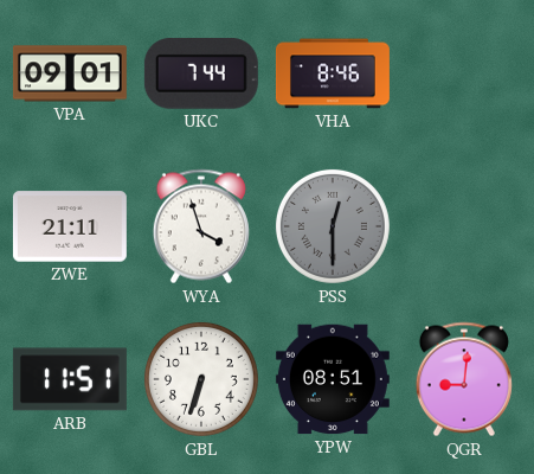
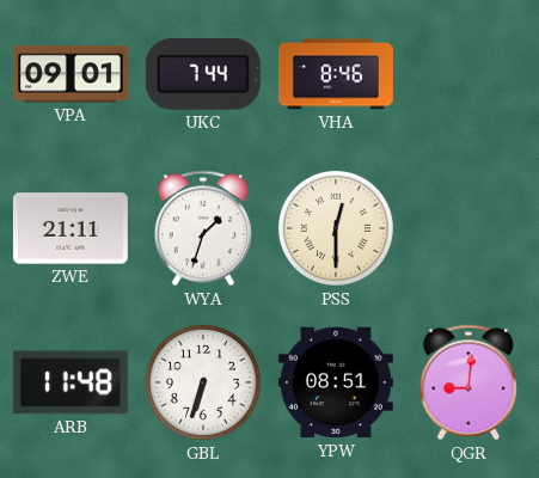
WYA: 3:57 -> 1:33 (203, 228)
PSS dial: grey -> cream (336, 228)
ARB: 11:51 -> 11:48 (71, 382)
